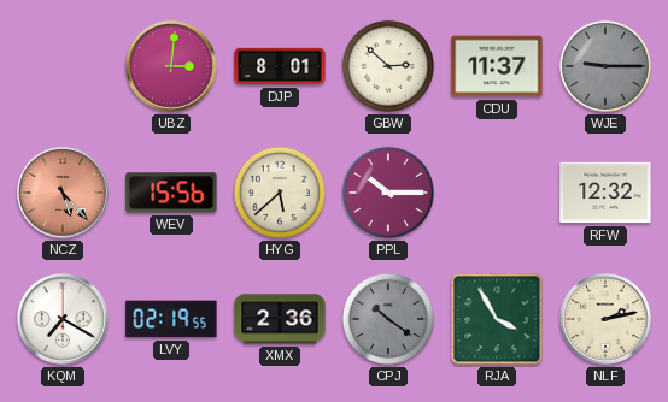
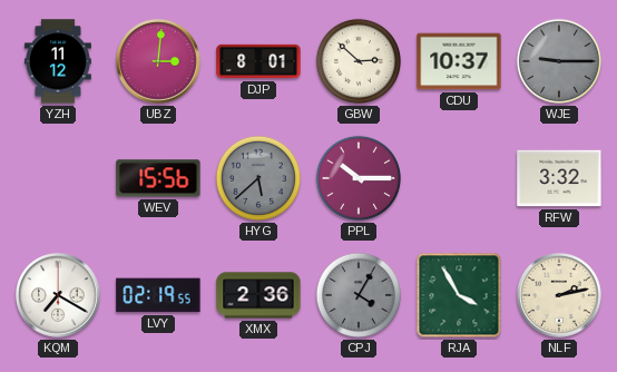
YZH: none -> 11:12 (58, 61)
CDU: 11:37 -> 10:37 (459, 61)
NCZ: 5:23 -> none (64, 194)
HYG dial: cream -> grey (258, 178)
RFW: 12:32 -> 3:32 (559, 178)
CPJ: 10:21 -> 4:05 (359, 295)
